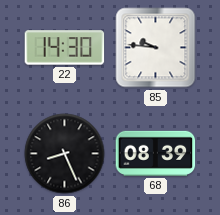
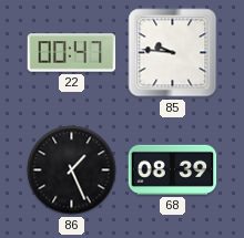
22: 14:30 -> 00:47 (72, 53)
86: 8:26 -> 1:26 (72, 170)
